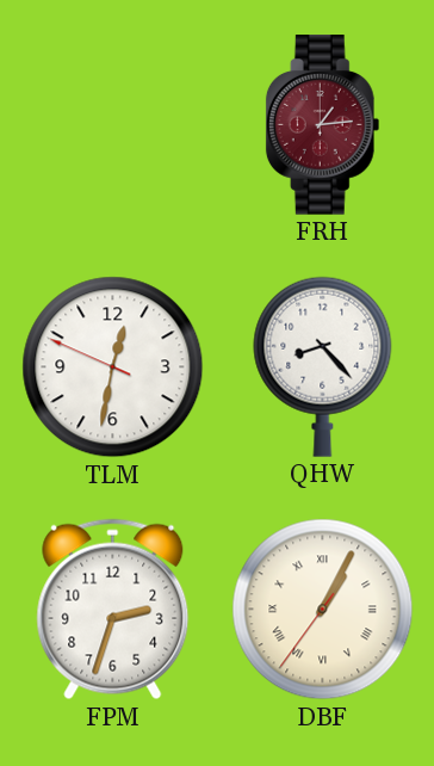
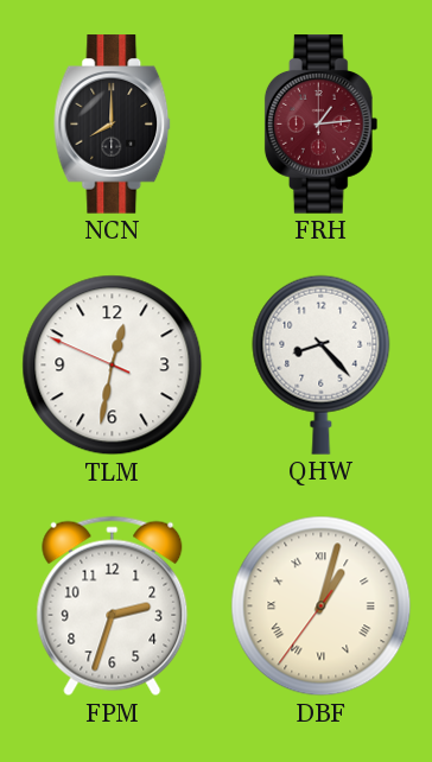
NCN: none -> 8:00 (113, 125)
DBF: 1:04 -> 1:02 (322, 607)
